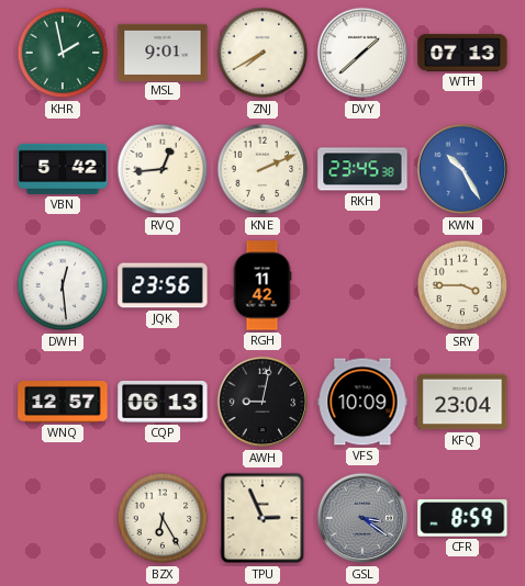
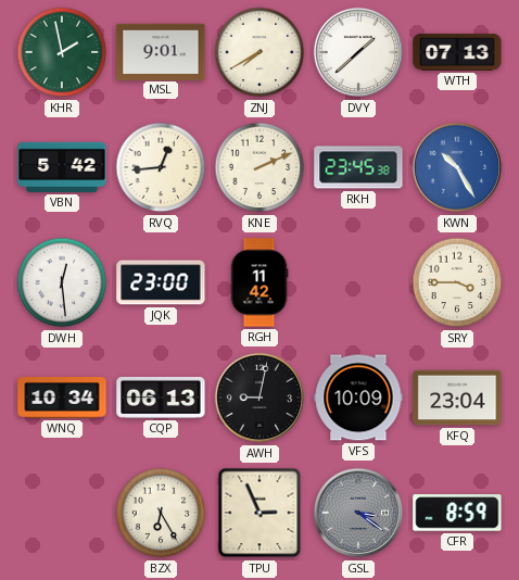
JQK: 23:56 -> 23:00 (161, 282)
WNQ: 12:57 -> 10:34 (62, 399)
